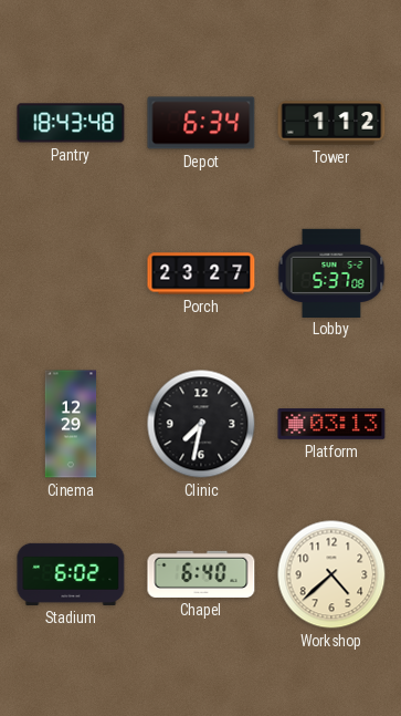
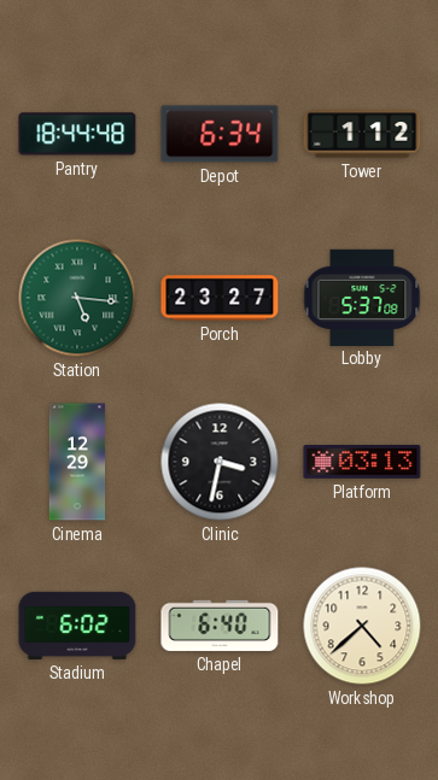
Pantry: 18:43 -> 18:44 (77, 134)
Station: none -> 5:16 (77, 298)
Clinic: 7:32 -> 3:32 (220, 462)
